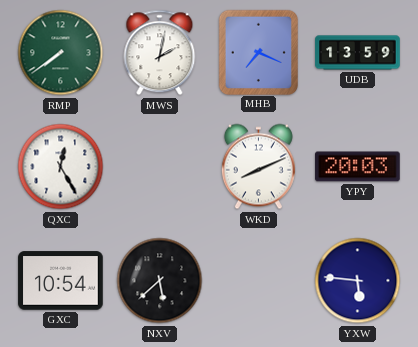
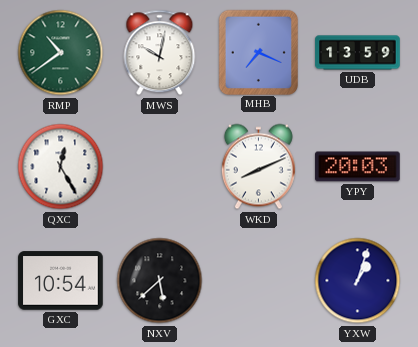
RMP: 7:39 -> 10:39 (61, 53)
MWS: 2:02 -> 10:02 (160, 53)
YXW: 5:46 -> 1:03 (358, 281)
